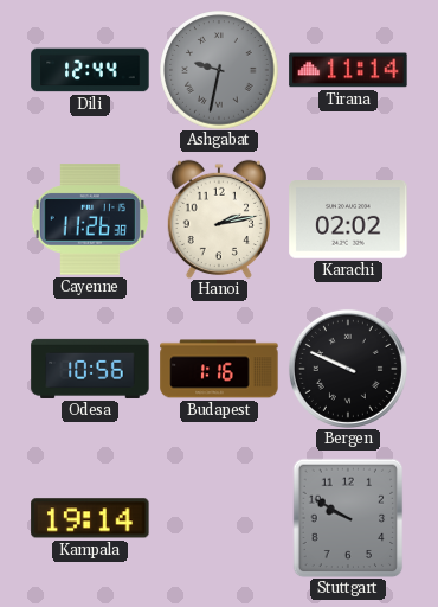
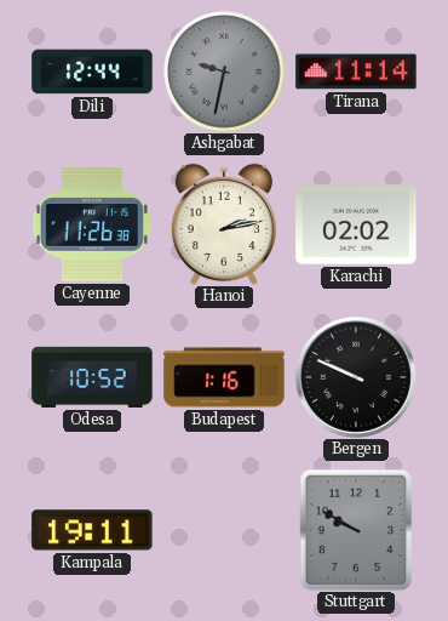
Odesa: 10:56 -> 10:52 (92, 377)
Kampala: 19:14 -> 19:11 (92, 530)
